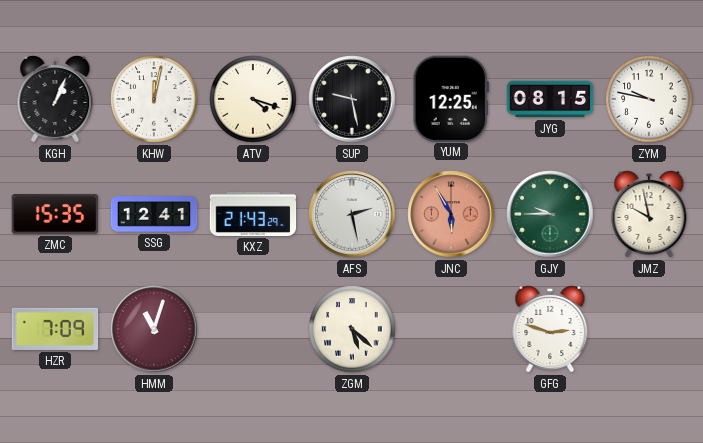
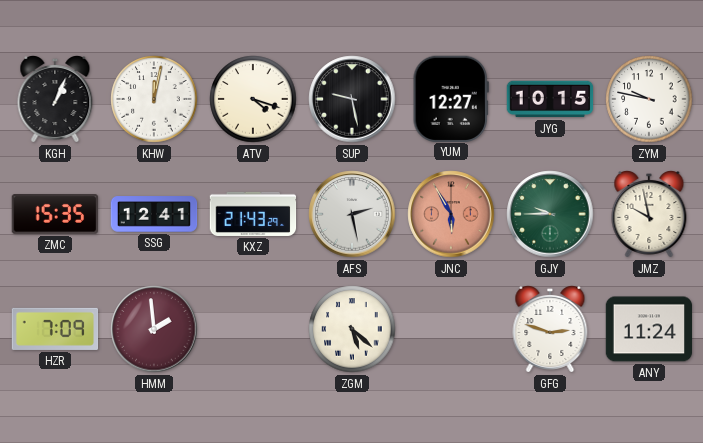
YUM: 12:25 -> 12:27 (451, 98)
JYG: 08:15 -> 10:15 (550, 99)
HMM: 11:03 -> 1:59 (154, 329)
ANY: none -> 11:24 (649, 329)
